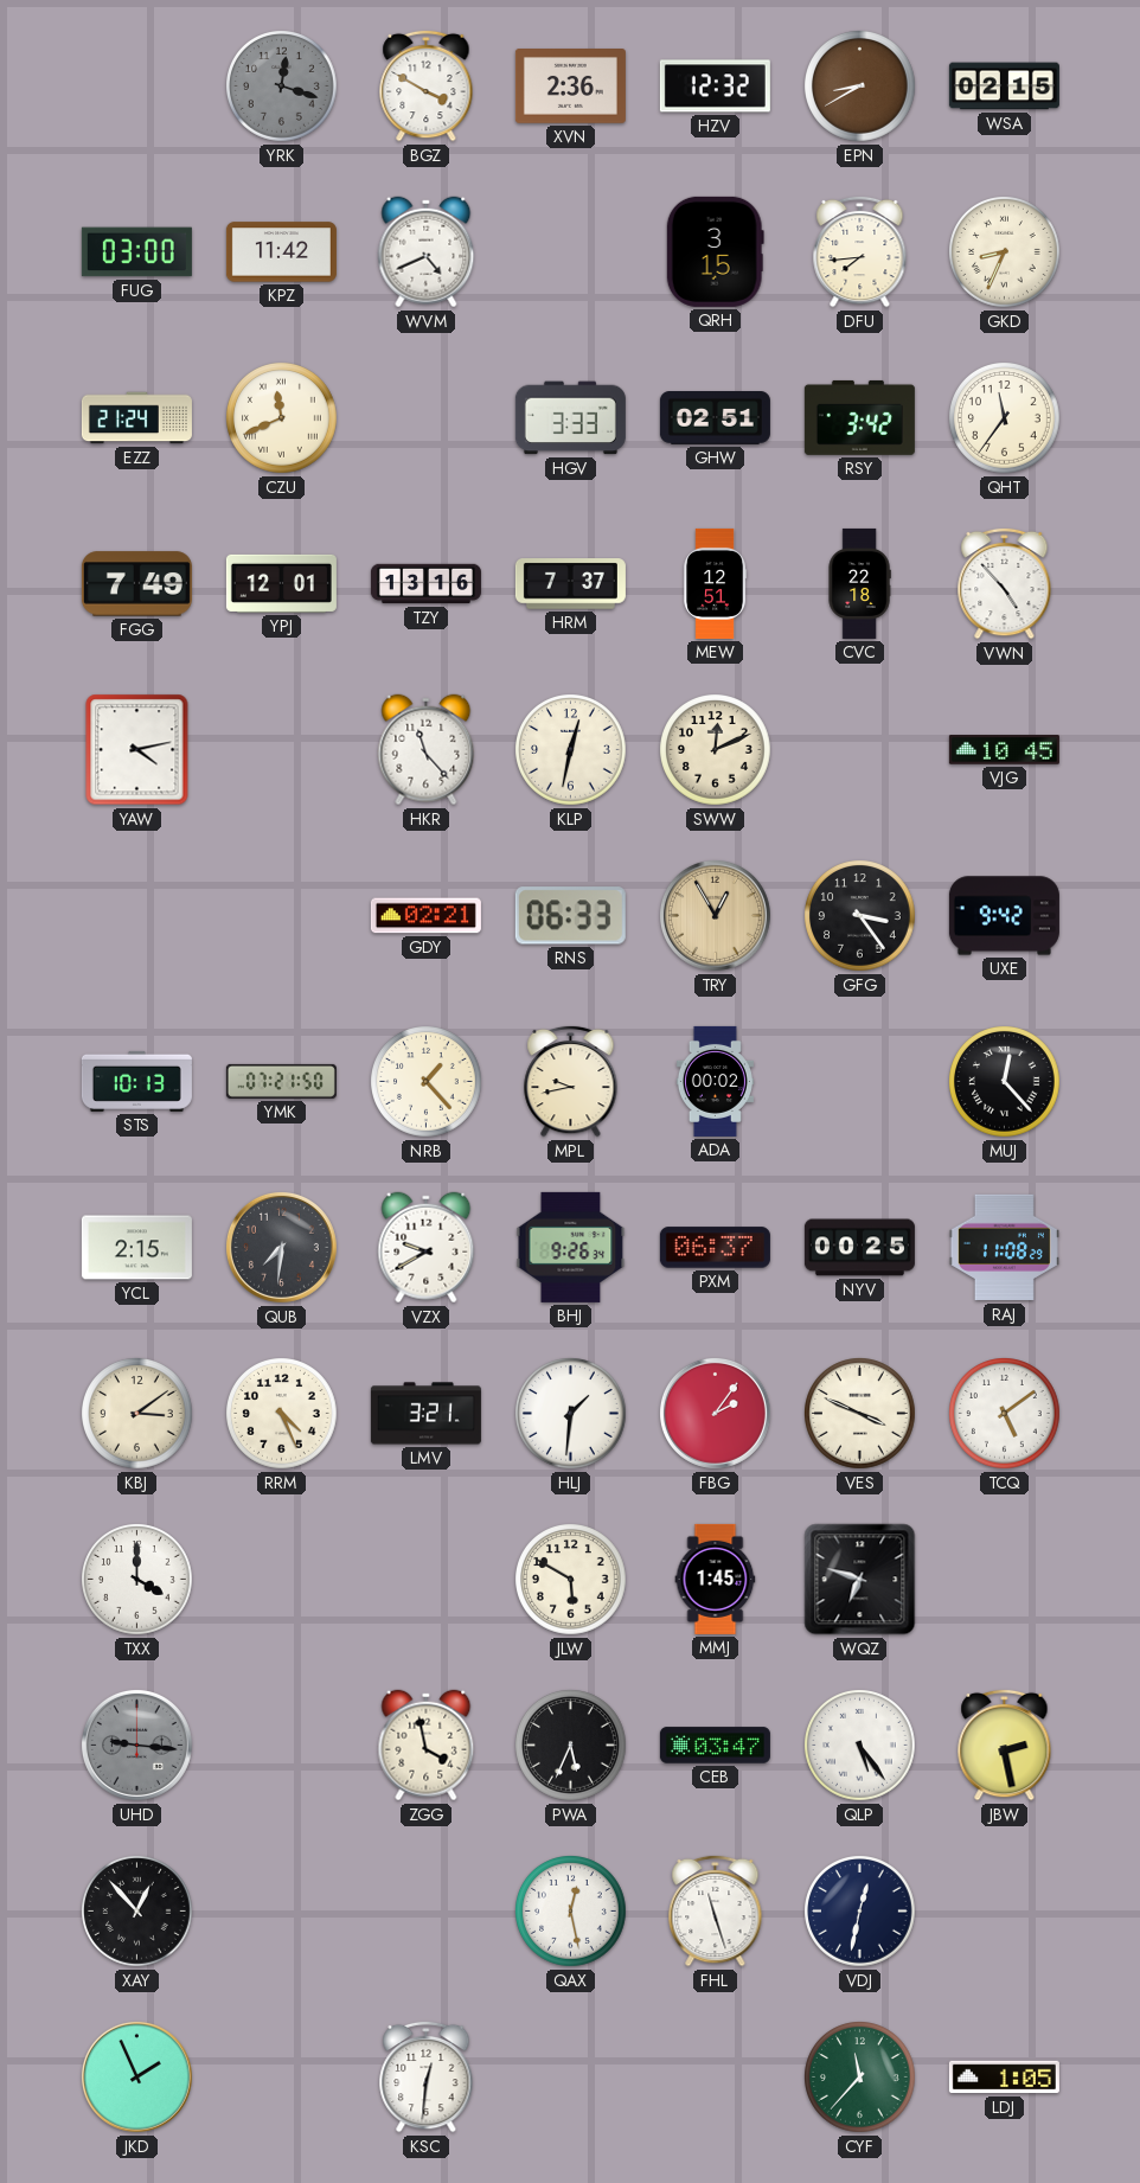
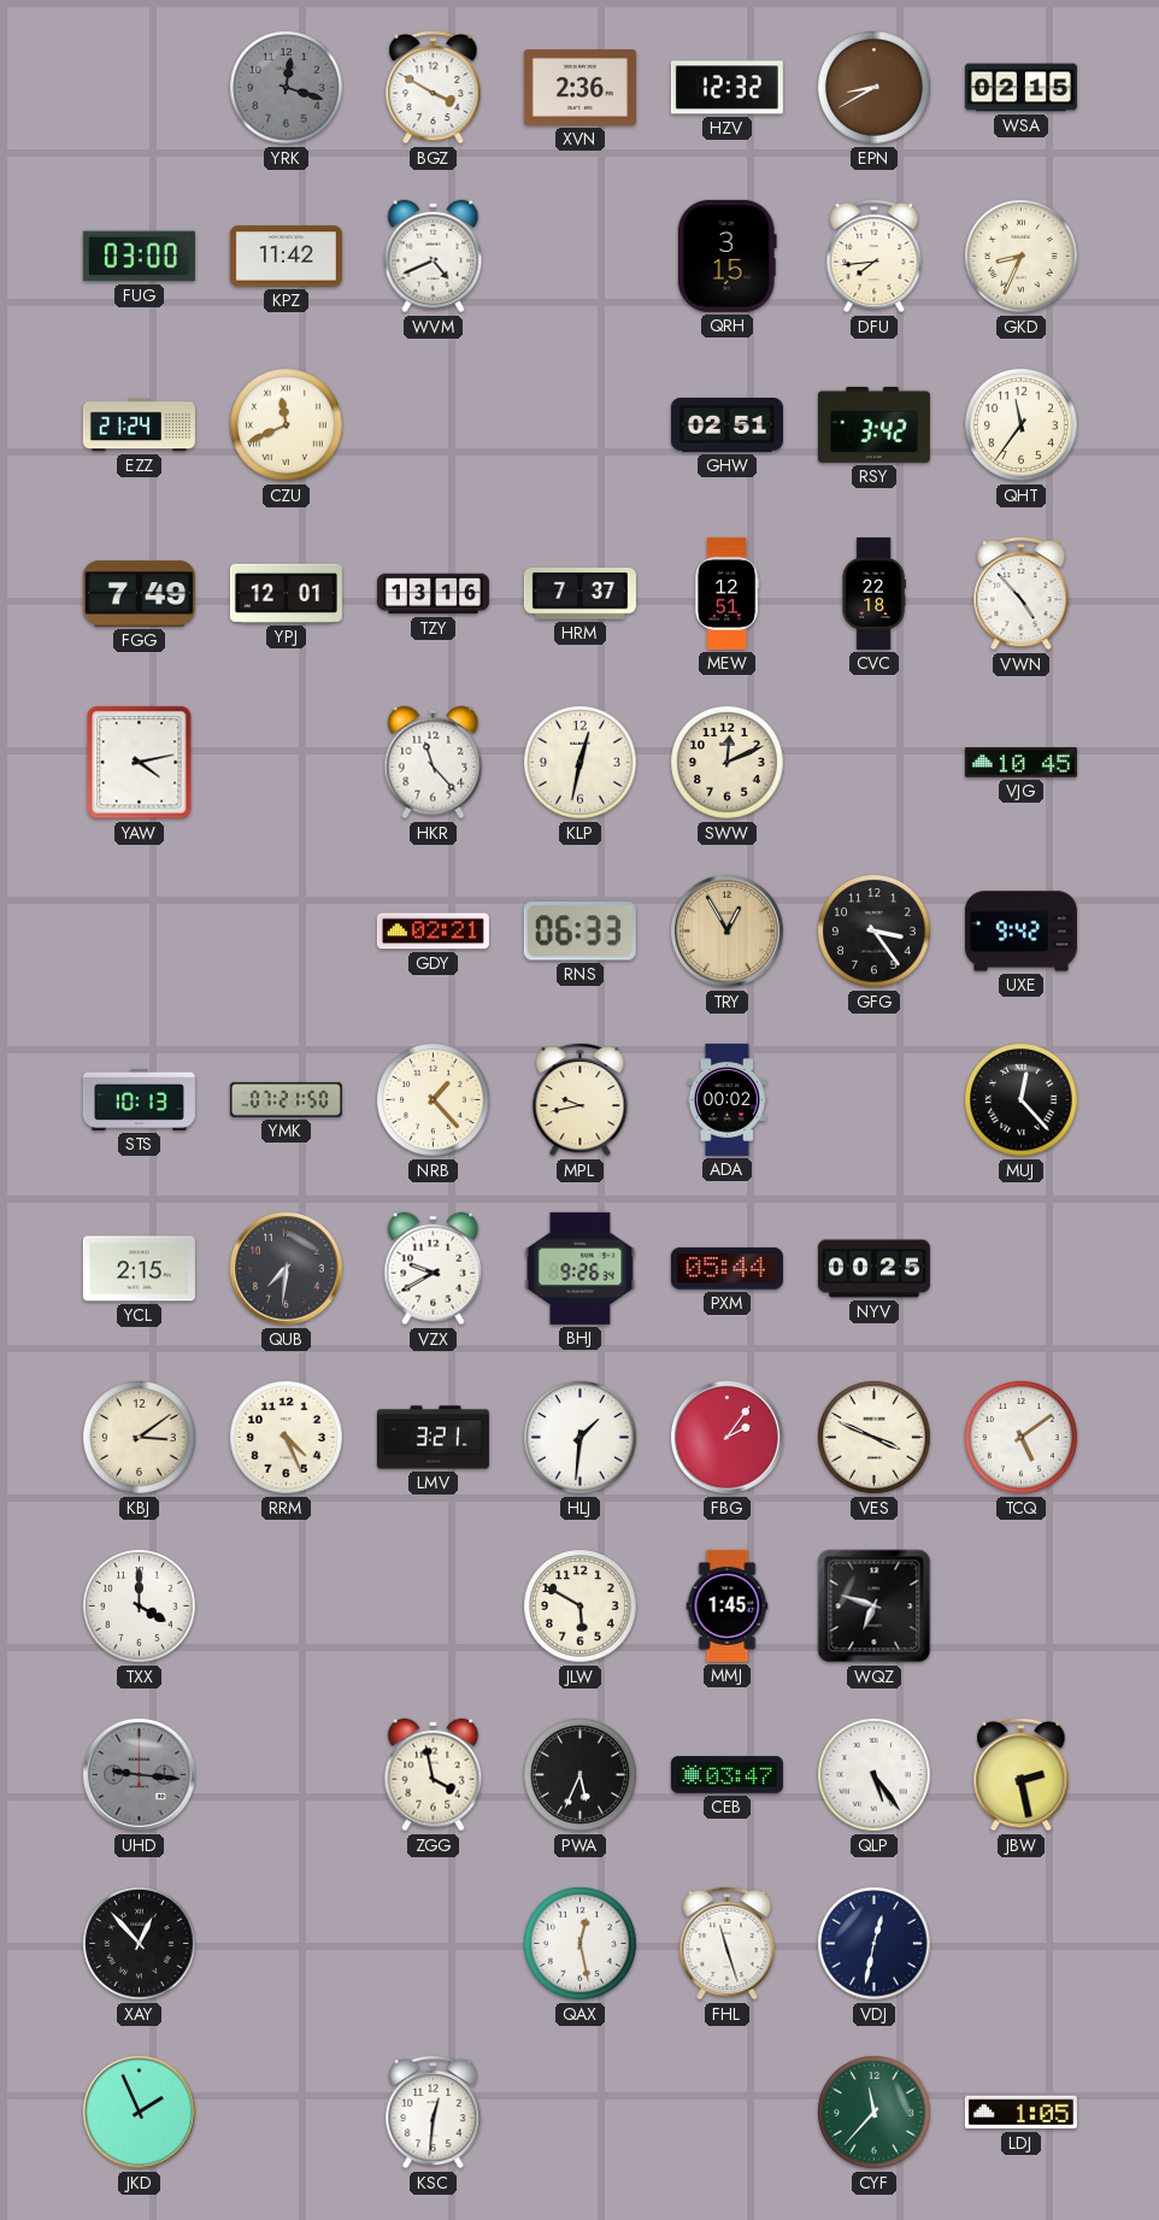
HGV: 3:33 -> none (570, 418)
PXM: 06:37 -> 05:44 (726, 1269)
RAJ: 11:08 -> none (1004, 1248)
